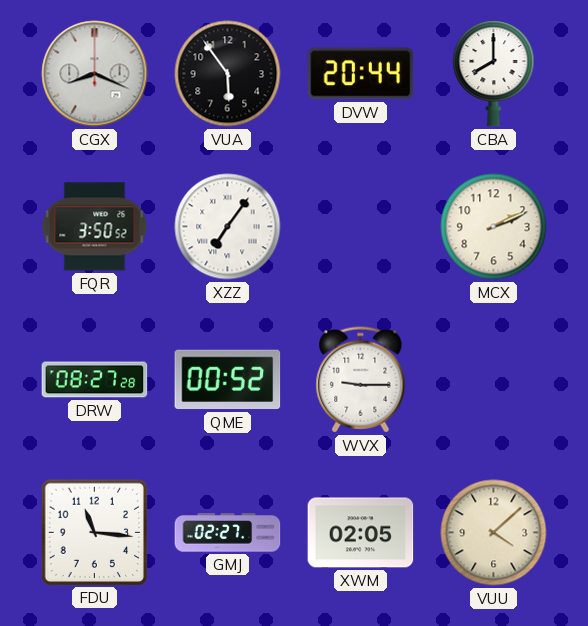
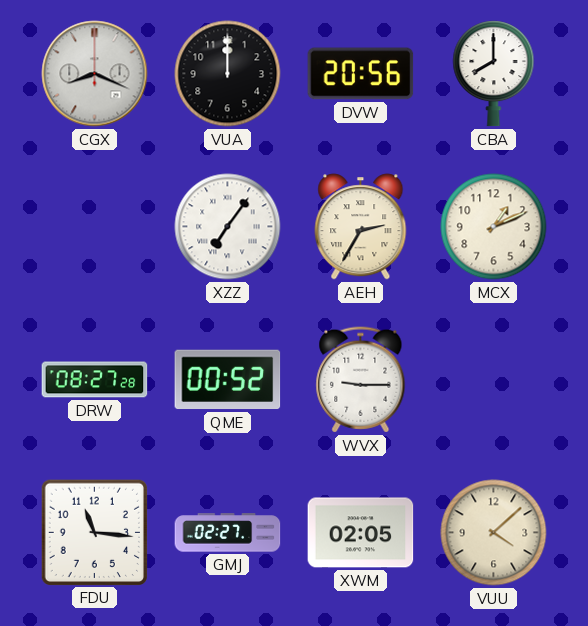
VUA: 5:54 -> 12:00 (228, 74)
DVW: 20:44 -> 20:56 (361, 74)
FQR: 3:50 -> none (95, 227)
AEH: none -> 2:35 (361, 227)
MCX: 2:11 -> 1:11 (494, 227)
